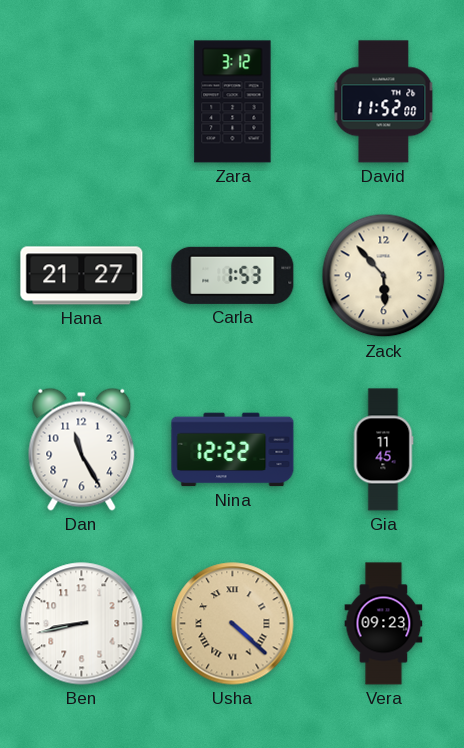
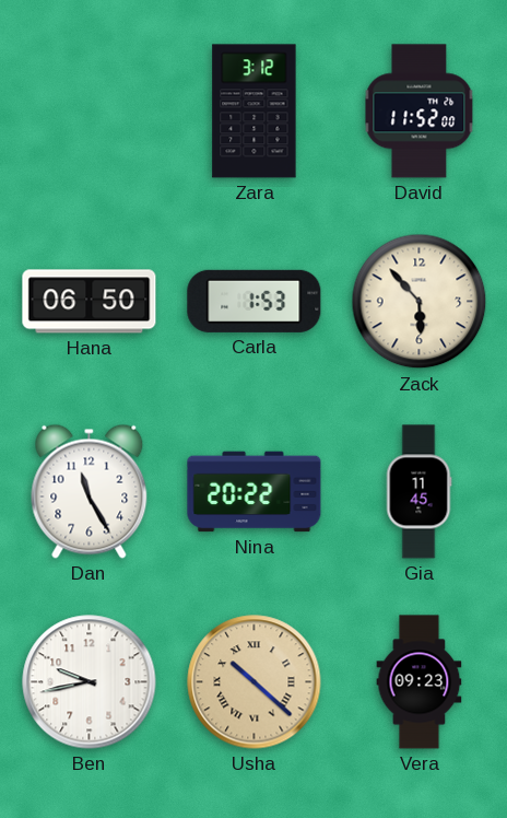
Hana: 21:27 -> 06:50 (90, 302)
Nina: 12:22 -> 20:22 (255, 492)
Ben: 8:43 -> 9:43 (90, 682)
Usha: 4:22 -> 10:22 (255, 682)
